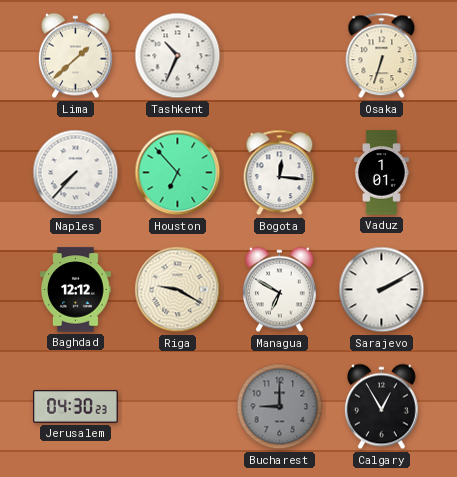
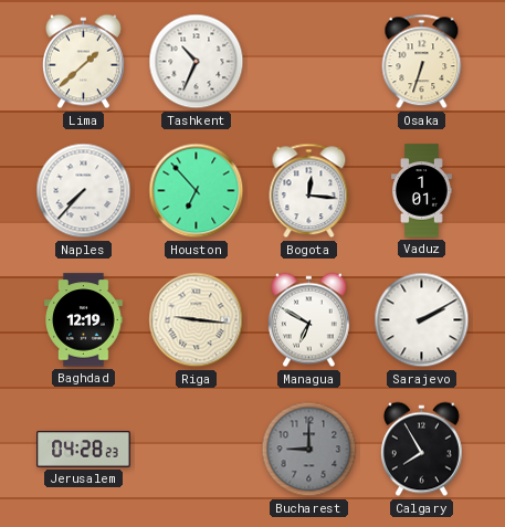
Baghdad: 12:12 -> 12:19 (84, 320)
Riga: 9:20 -> 9:16 (197, 320)
Jerusalem: 04:30 -> 04:28 (84, 450)
Calgary: 12:55 -> 7:55 (421, 450)
